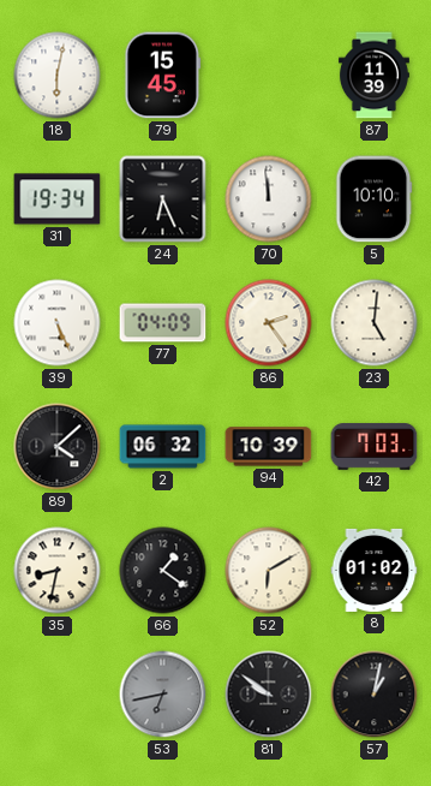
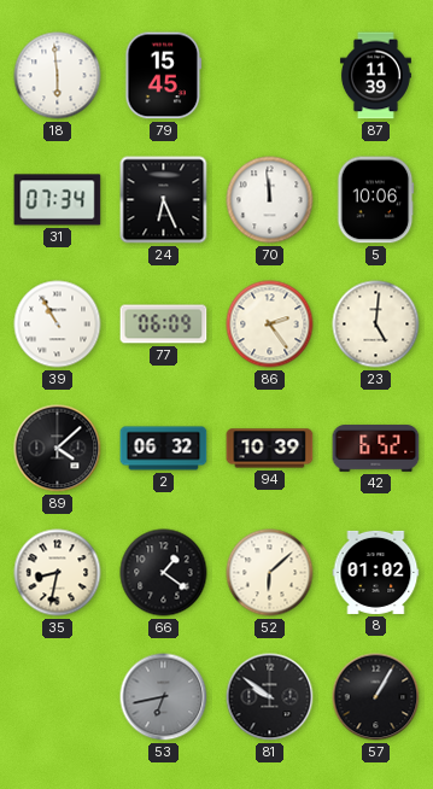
18: 6:02 -> 5:59 (58, 76)
31: 19:34 -> 07:34 (58, 200)
5: 10:10 -> 10:06 (376, 200)
39: 5:26 -> 10:55 (58, 325)
77: 04:09 -> 06:09 (164, 325)
42: 7:03 -> 6:52 (376, 449)
52: 6:10 -> 6:08 (270, 573)
57: 1:02 -> 1:05 (376, 697)
